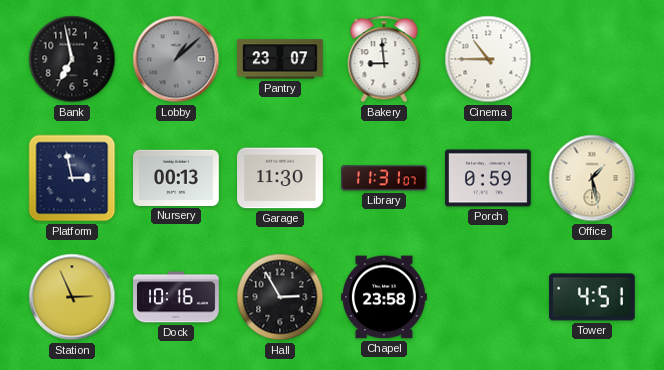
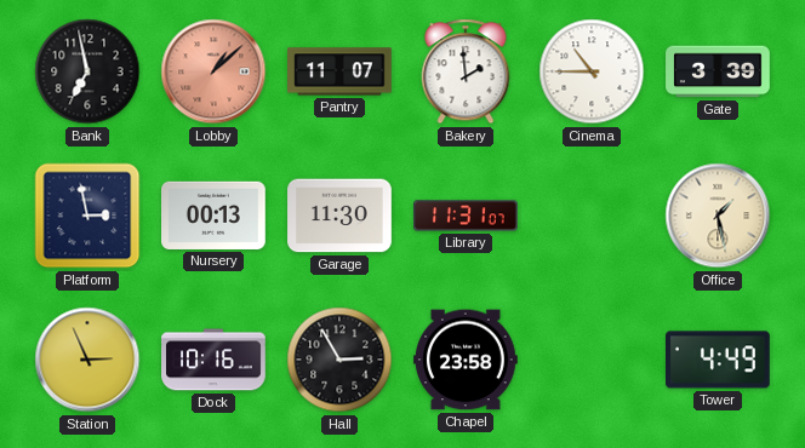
Lobby dial: grey -> salmon (213, 71)
Pantry: 23:07 -> 11:07 (339, 71)
Bakery: 8:59 -> 1:59 (466, 71)
Gate: none -> 3:39 (718, 71)
Porch: 0:59 -> none (489, 178)
Tower: 4:51 -> 4:49 (719, 360)
